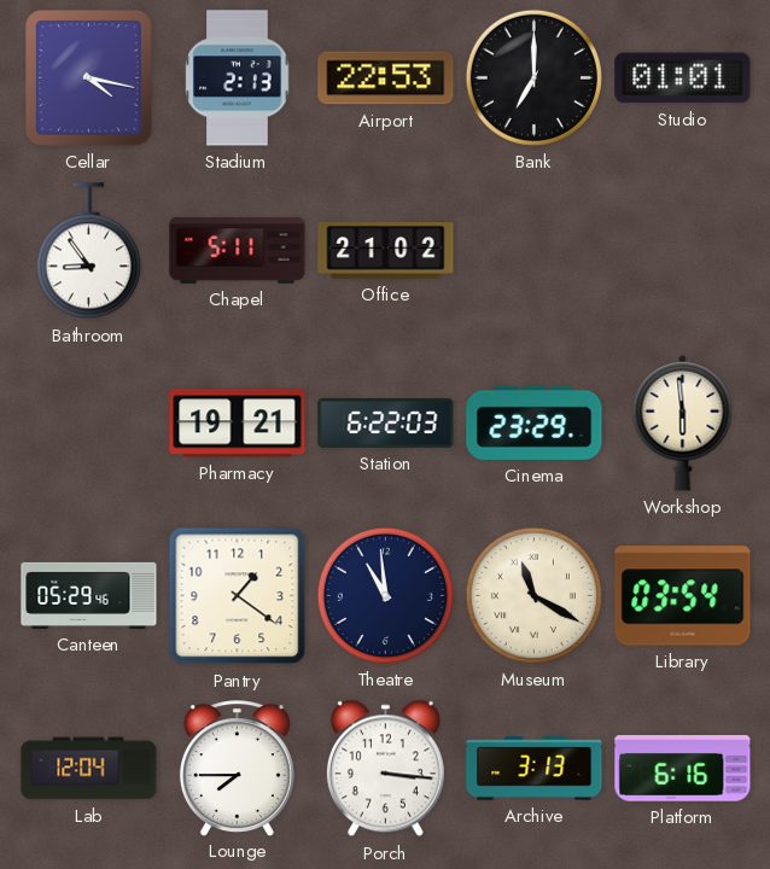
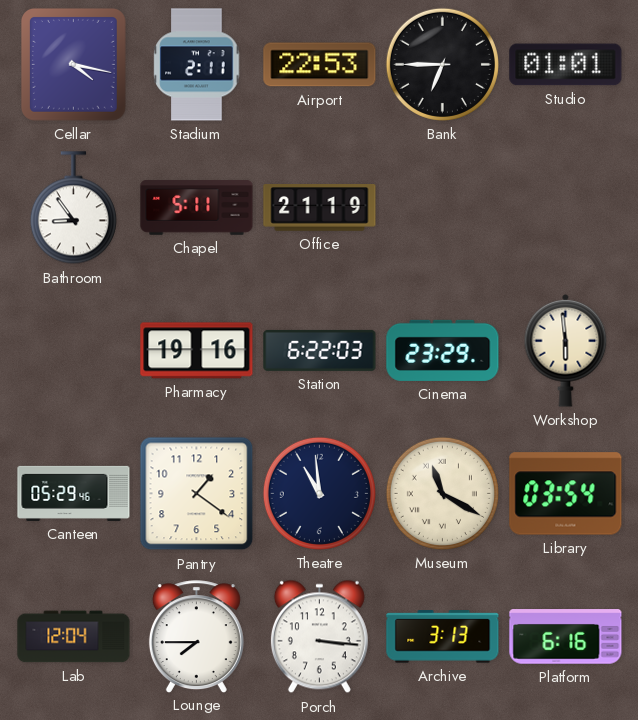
Stadium: 2:13 -> 2:11 (197, 65)
Bank: 7:00 -> 6:45 (442, 64)
Office: 21:02 -> 21:19 (320, 208)
Pharmacy: 19:21 -> 19:16 (197, 351)
